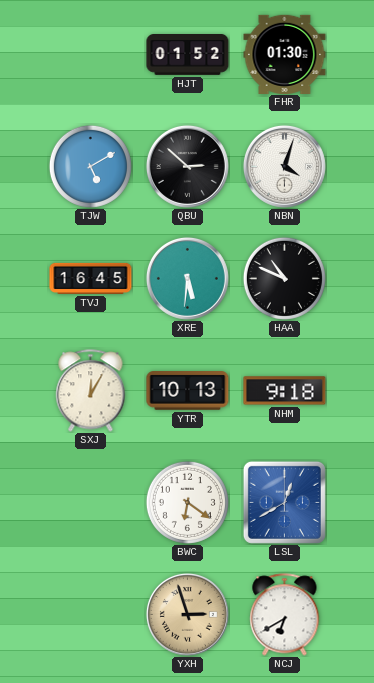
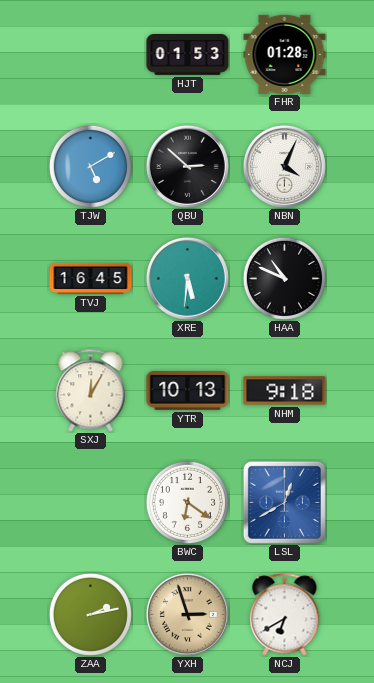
HJT: 01:52 -> 01:53 (188, 55)
FHR: 01:30 -> 01:28 (285, 54)
NBN: 4:03 -> 4:04 (284, 166)
ZAA: none -> 2:13 (90, 614)
